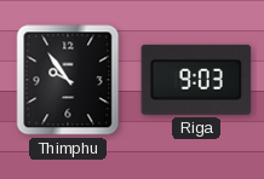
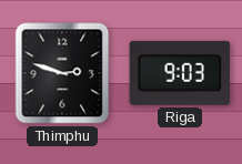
Thimphu: 9:54 -> 2:48 (62, 73)
